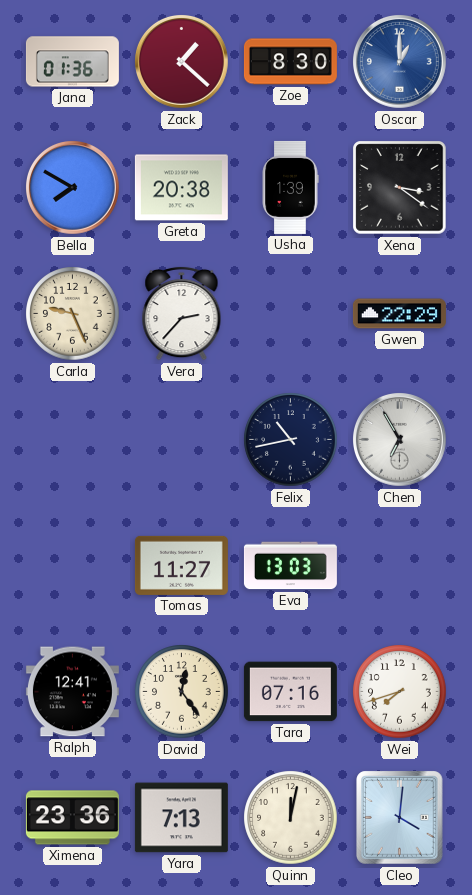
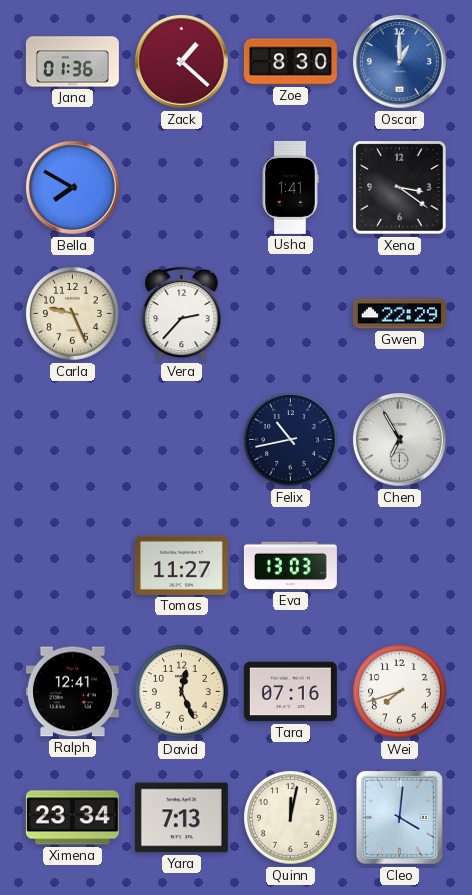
Greta: 20:38 -> none (181, 188)
Usha: 1:39 -> 1:41 (290, 187)
David: 12:24 -> 12:26 (182, 692)
Ximena: 23:36 -> 23:34 (72, 818)
